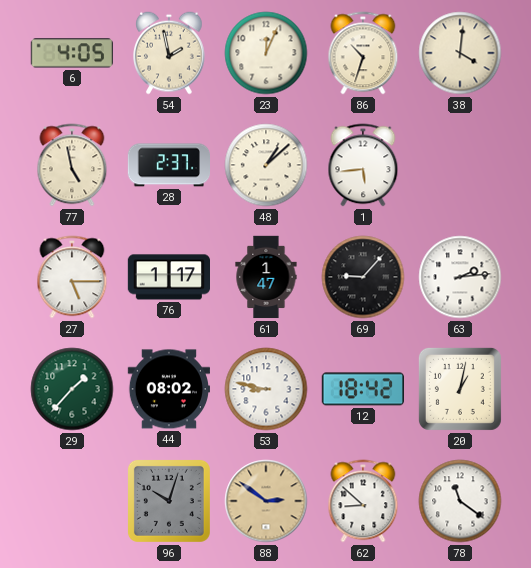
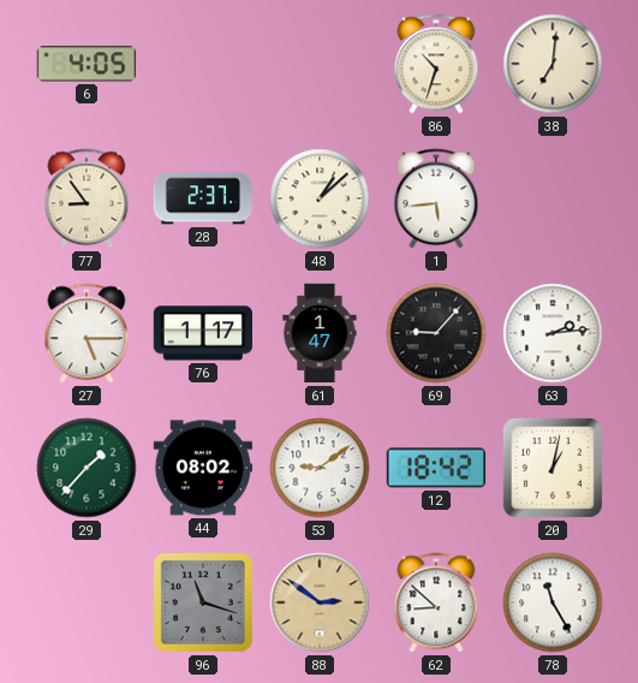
54: 1:58 -> none (170, 53)
23: 12:04 -> none (266, 53)
38: 4:01 -> 7:01 (553, 64)
77: 4:58 -> 8:54 (87, 198)
53: 8:47 -> 9:09 (320, 468)
96: 10:03 -> 11:18 (203, 602)
78: 11:21 -> 11:25 (553, 602)
